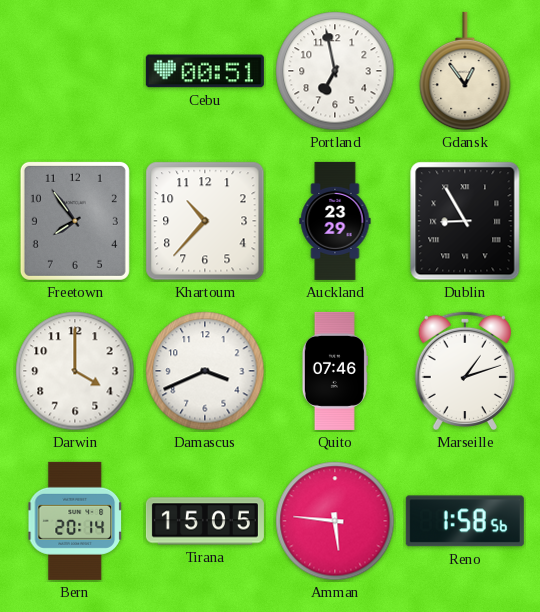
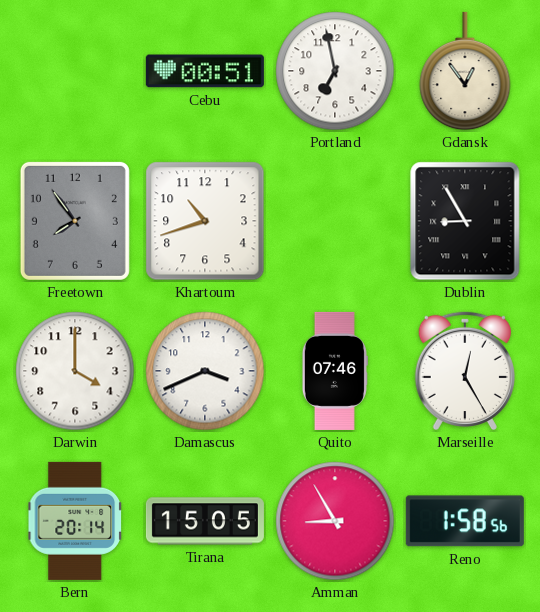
Khartoum: 10:37 -> 10:42 (205, 221)
Auckland: 23:29 -> none (335, 221)
Marseille: 1:12 -> 12:25 (465, 371)
Amman: 5:46 -> 8:55 (335, 521)
